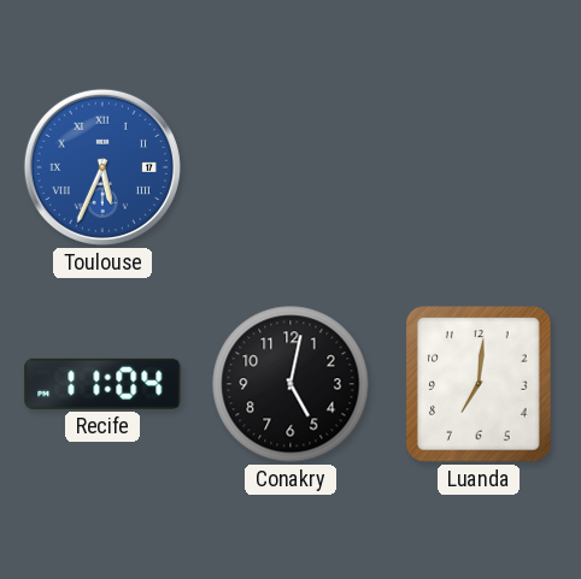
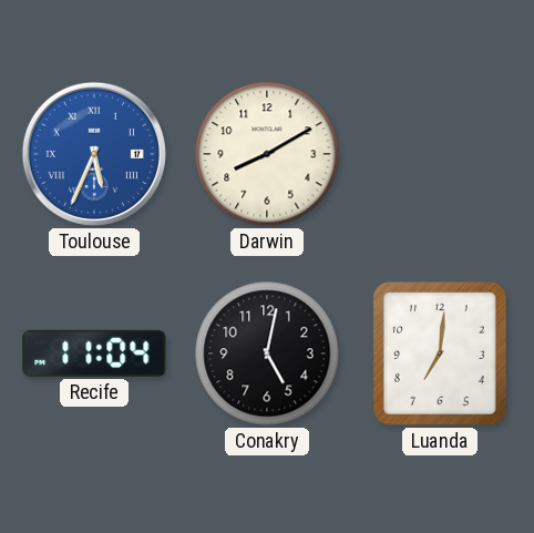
Darwin: none -> 8:10 (267, 154)
